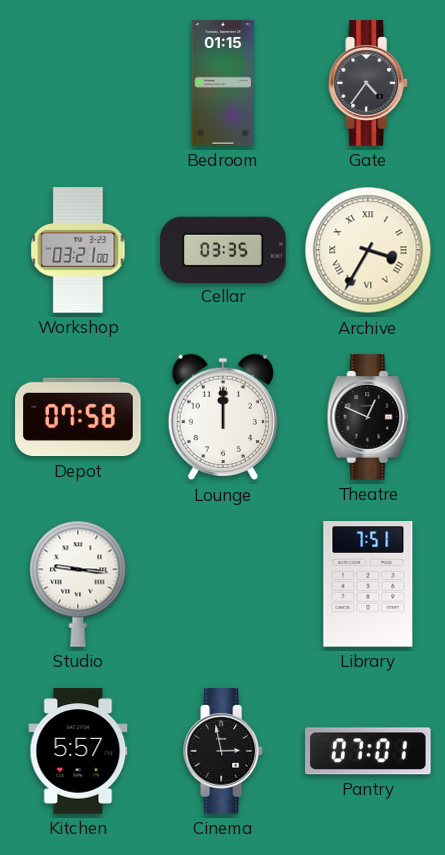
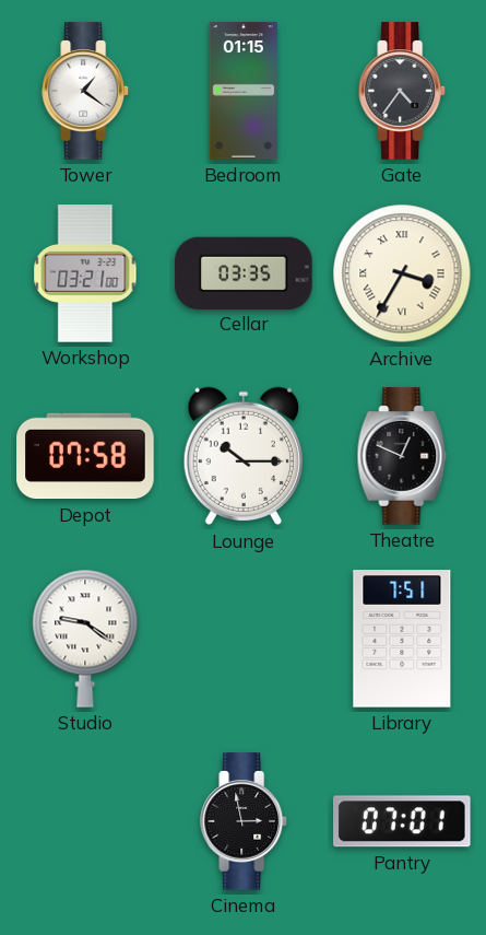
Tower: none -> 1:21 (86, 91)
Lounge: 12:00 -> 10:15 (242, 456)
Studio: 9:16 -> 9:21 (85, 639)
Kitchen: 5:57 -> none (78, 751)
